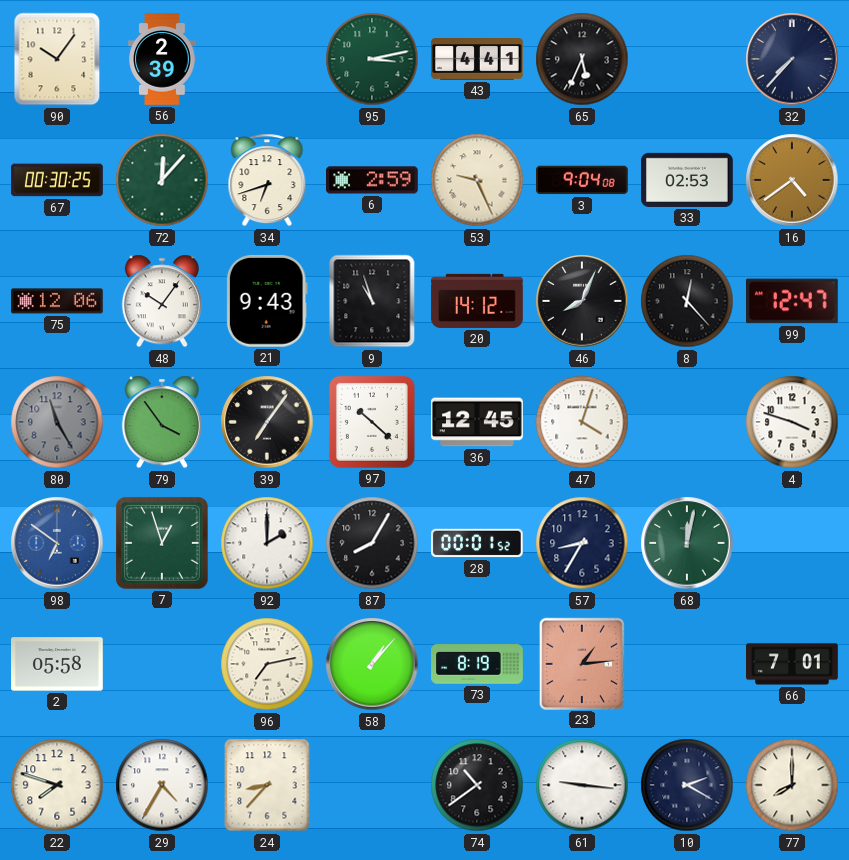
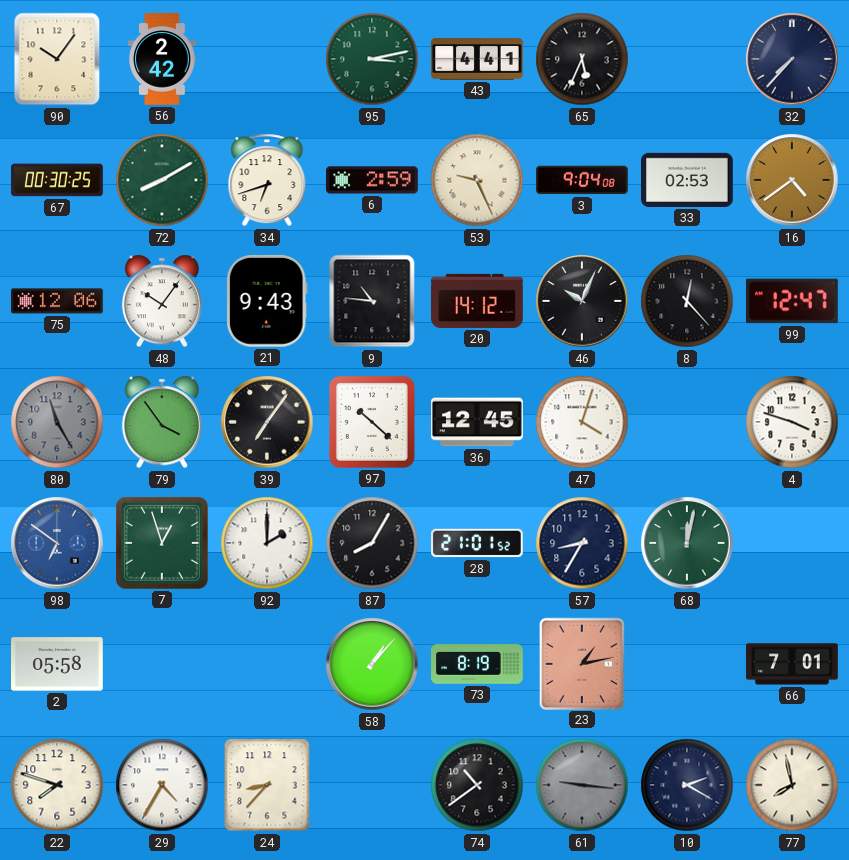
56: 2:39 -> 2:42 (162, 59)
72: 12:07 -> 8:10 (162, 180)
9: 10:57 -> 10:46 (372, 301)
46: 8:04 -> 10:04 (582, 301)
28: 00:01 -> 21:01 (478, 543)
96: 7:13 -> none (267, 664)
23: 1:14 -> 1:13 (581, 663)
61 dial: white -> grey (582, 785)
77: 8:00 -> 7:58 (792, 785)
